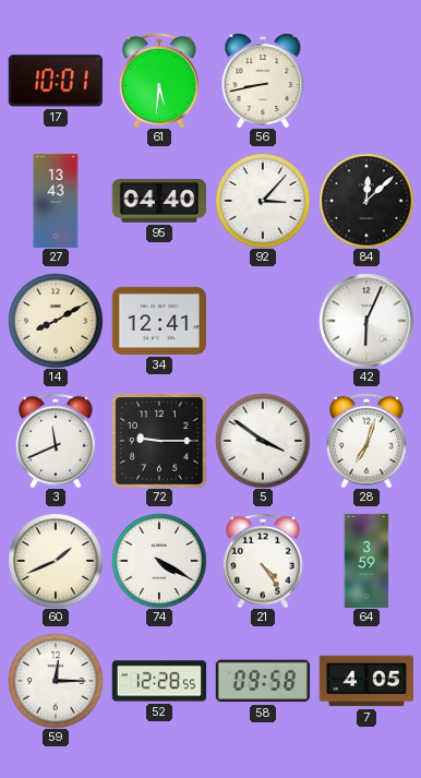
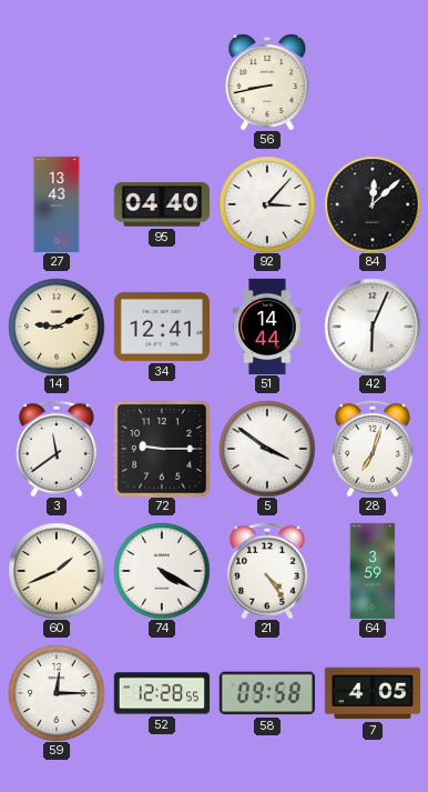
17: 10:01 -> none (56, 81)
61: 5:31 -> none (159, 81)
14: 8:10 -> 9:11 (57, 327)
51: none -> 14:44 (267, 327)
3: 11:41 -> 11:39 (57, 449)
